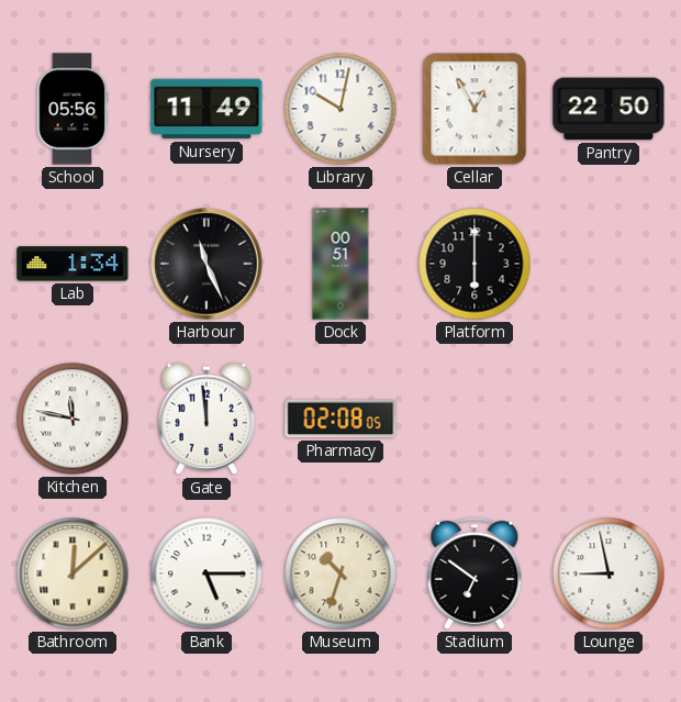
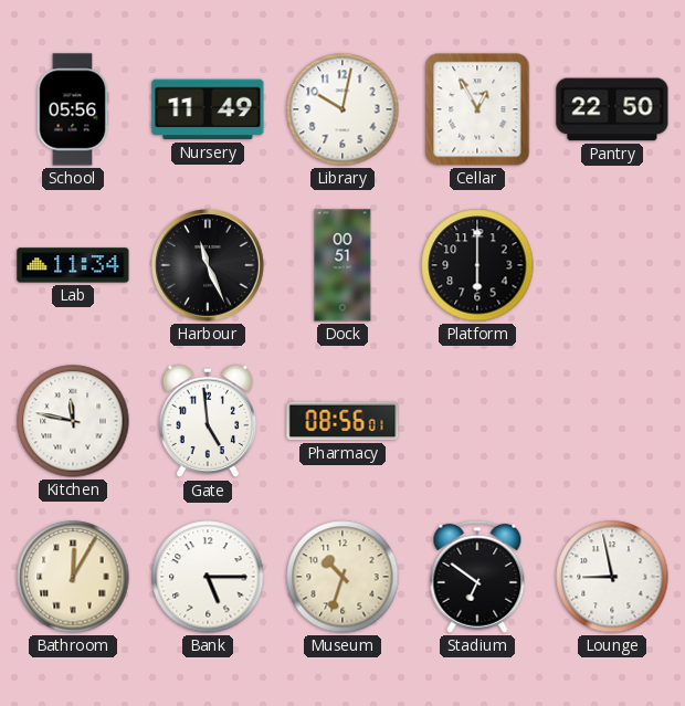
Lab: 1:34 -> 11:34 (73, 265)
Gate: 11:59 -> 4:59 (208, 421)
Pharmacy: 02:08 -> 08:56 (342, 421)
Bathroom: 12:08 -> 12:05 (73, 577)
